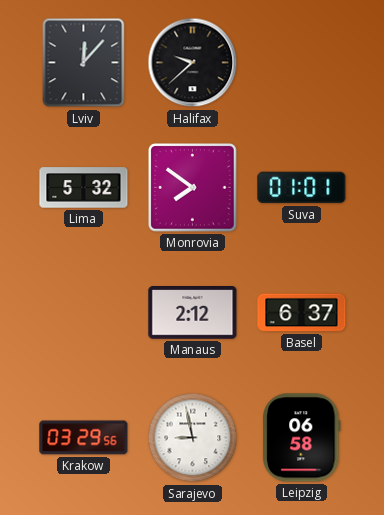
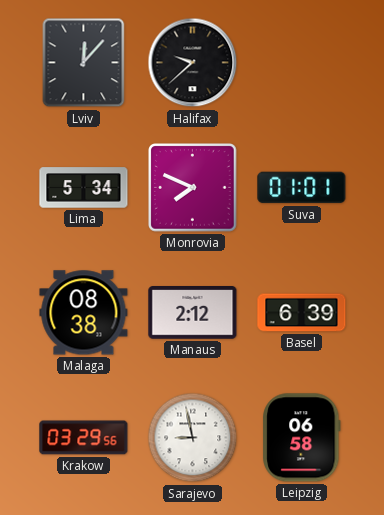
Lima: 5:32 -> 5:34 (84, 188)
Monrovia: 7:51 -> 7:49 (193, 188)
Malaga: none -> 08:38 (84, 313)
Basel: 6:37 -> 6:39 (302, 313)
